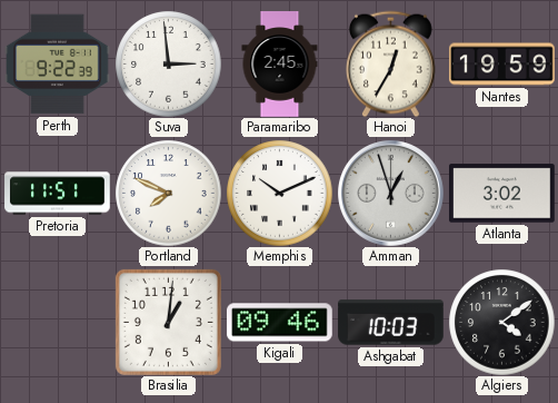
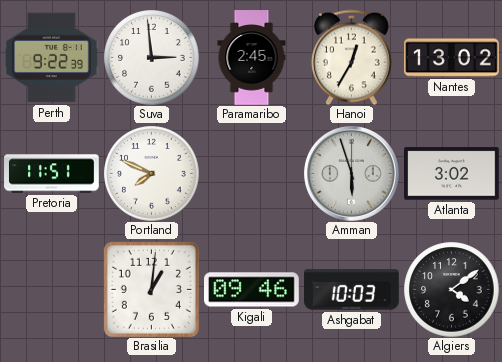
Nantes: 19:59 -> 13:02 (452, 58)
Memphis: 10:11 -> none (279, 193)
Amman: 12:57 -> 5:57 (352, 174)
